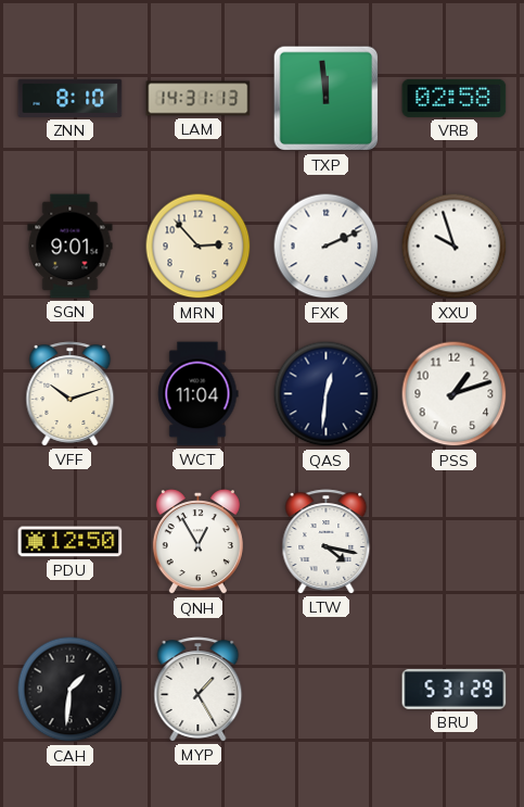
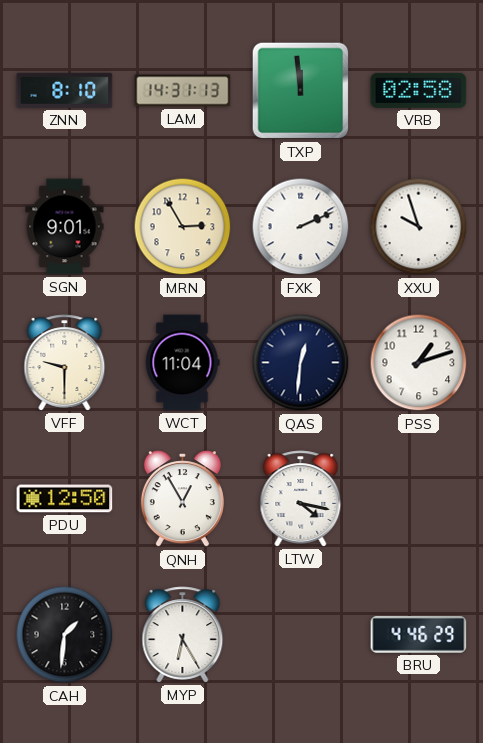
MRN: 2:53 -> 2:55 (183, 227)
VFF: 10:12 -> 9:30 (65, 363)
MYP: 1:25 -> 6:25 (183, 635)
BRU: 5:31 -> 4:46 (419, 634)
